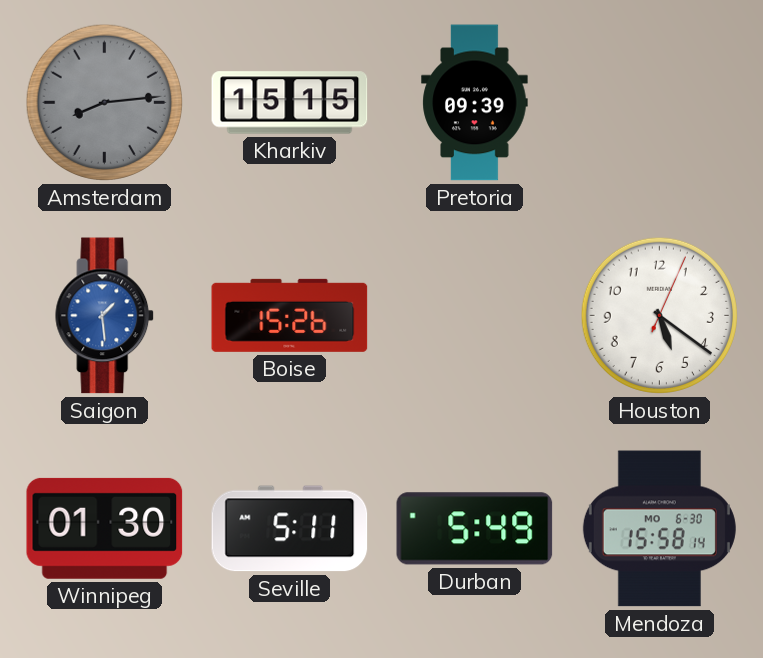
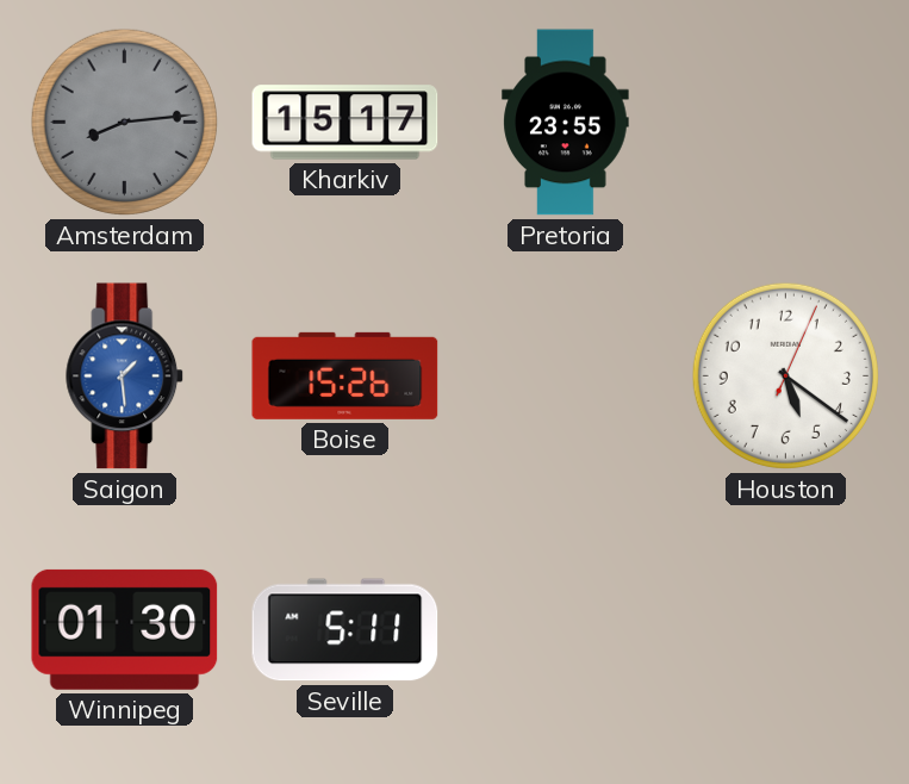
Kharkiv: 15:15 -> 15:17 (345, 123)
Pretoria: 09:39 -> 23:55 (566, 123)
Durban: 5:49 -> none (475, 529)
Mendoza: 15:58 -> none (659, 529)
